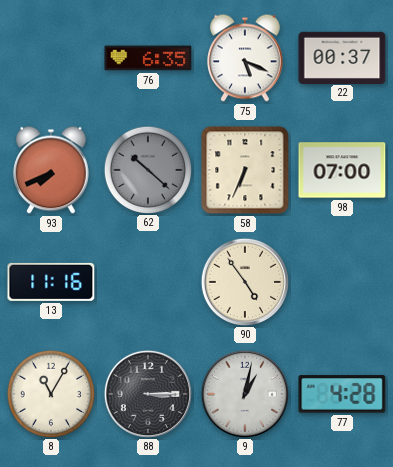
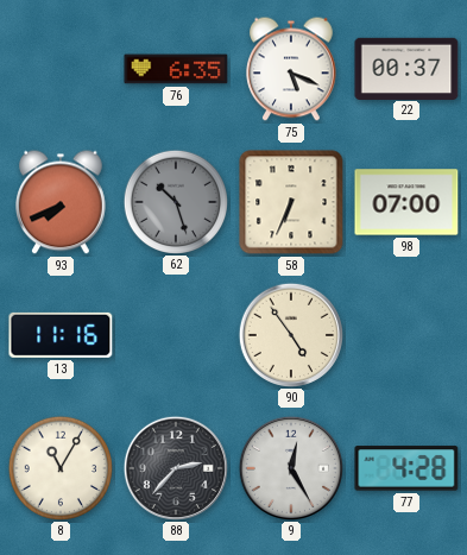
62: 10:22 -> 10:27 (175, 201)
88: 3:15 -> 2:37 (175, 467)
9: 1:02 -> 12:25 (290, 467)
